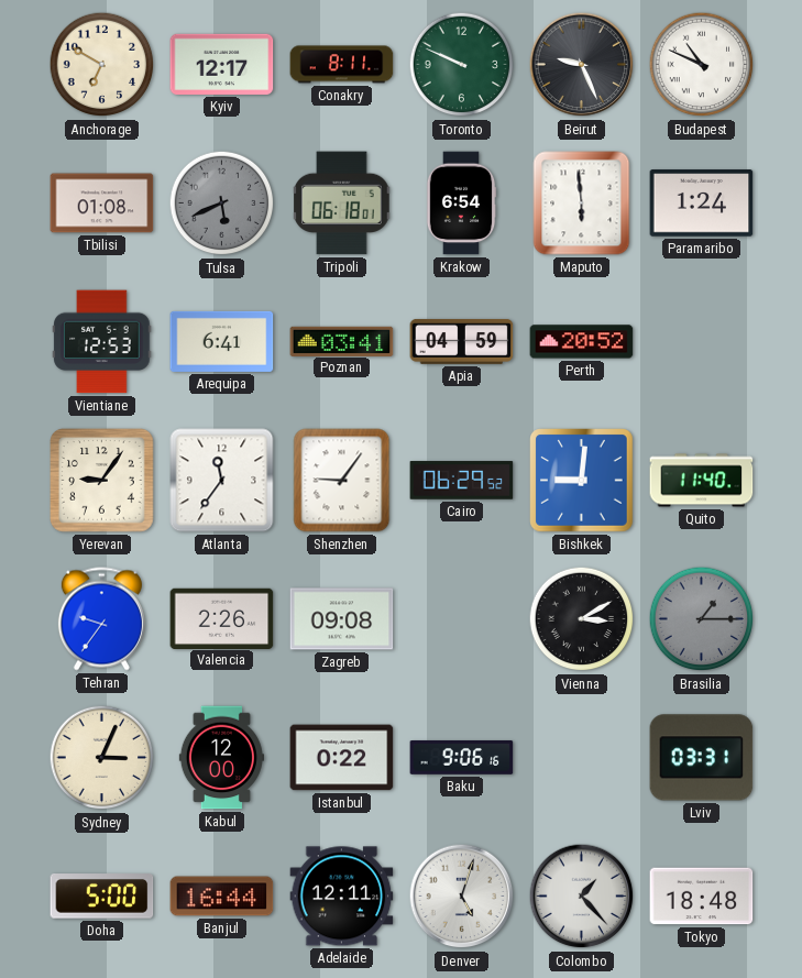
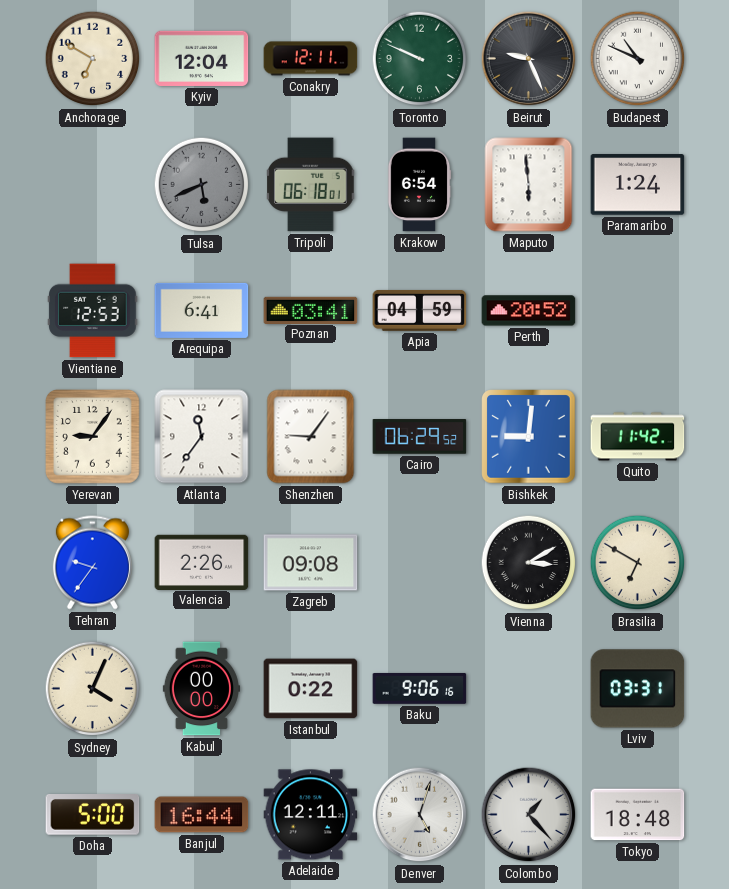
Kyiv: 12:17 -> 12:04 (202, 58)
Conakry: 8:11 -> 12:11 (311, 59)
Tbilisi: 01:08 -> none (102, 204)
Quito: 11:40 -> 11:42 (638, 437)
Brasilia: 1:15 -> 6:50 (638, 563)
Brasilia dial: grey -> cream (638, 563)
Sydney: 3:04 -> 4:04 (93, 689)
Kabul: 12:00 -> 00:00 (201, 689)
